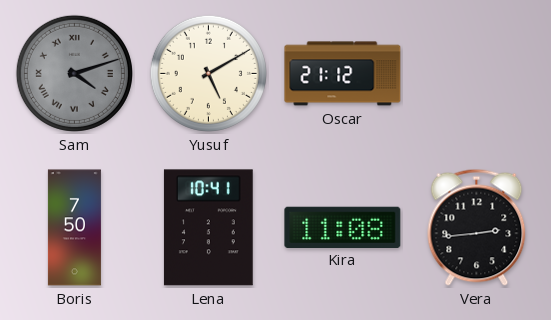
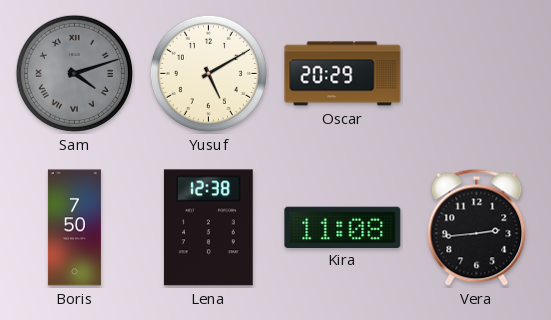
Oscar: 21:12 -> 20:29 (343, 74)
Lena: 10:41 -> 12:38 (208, 228)
